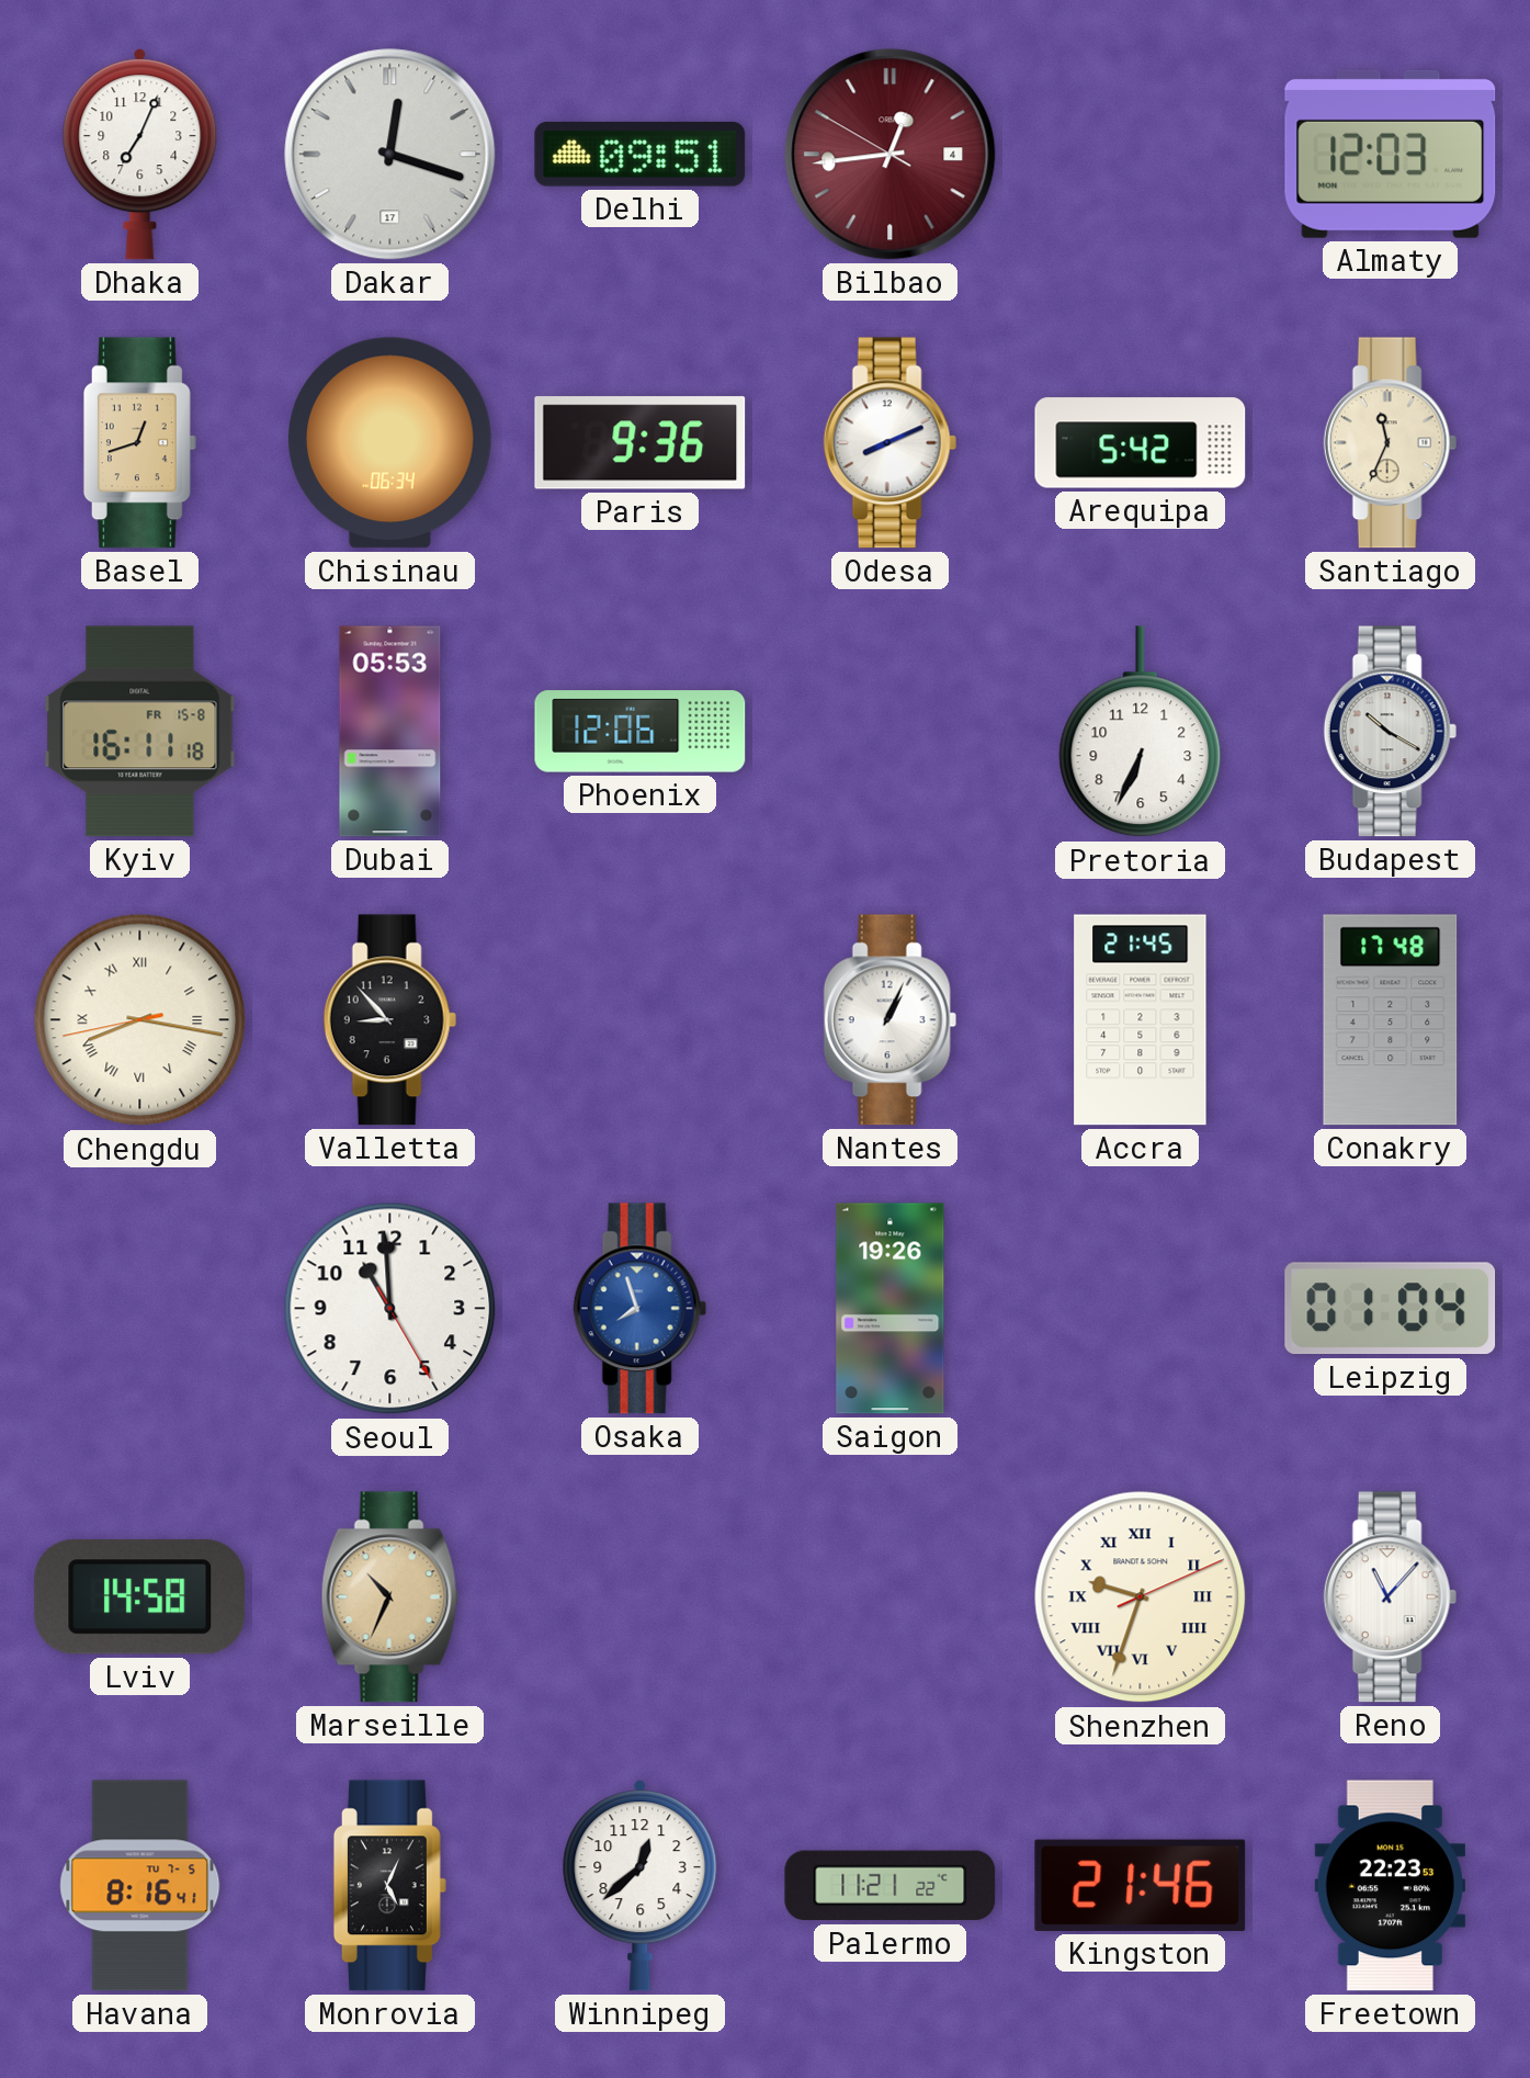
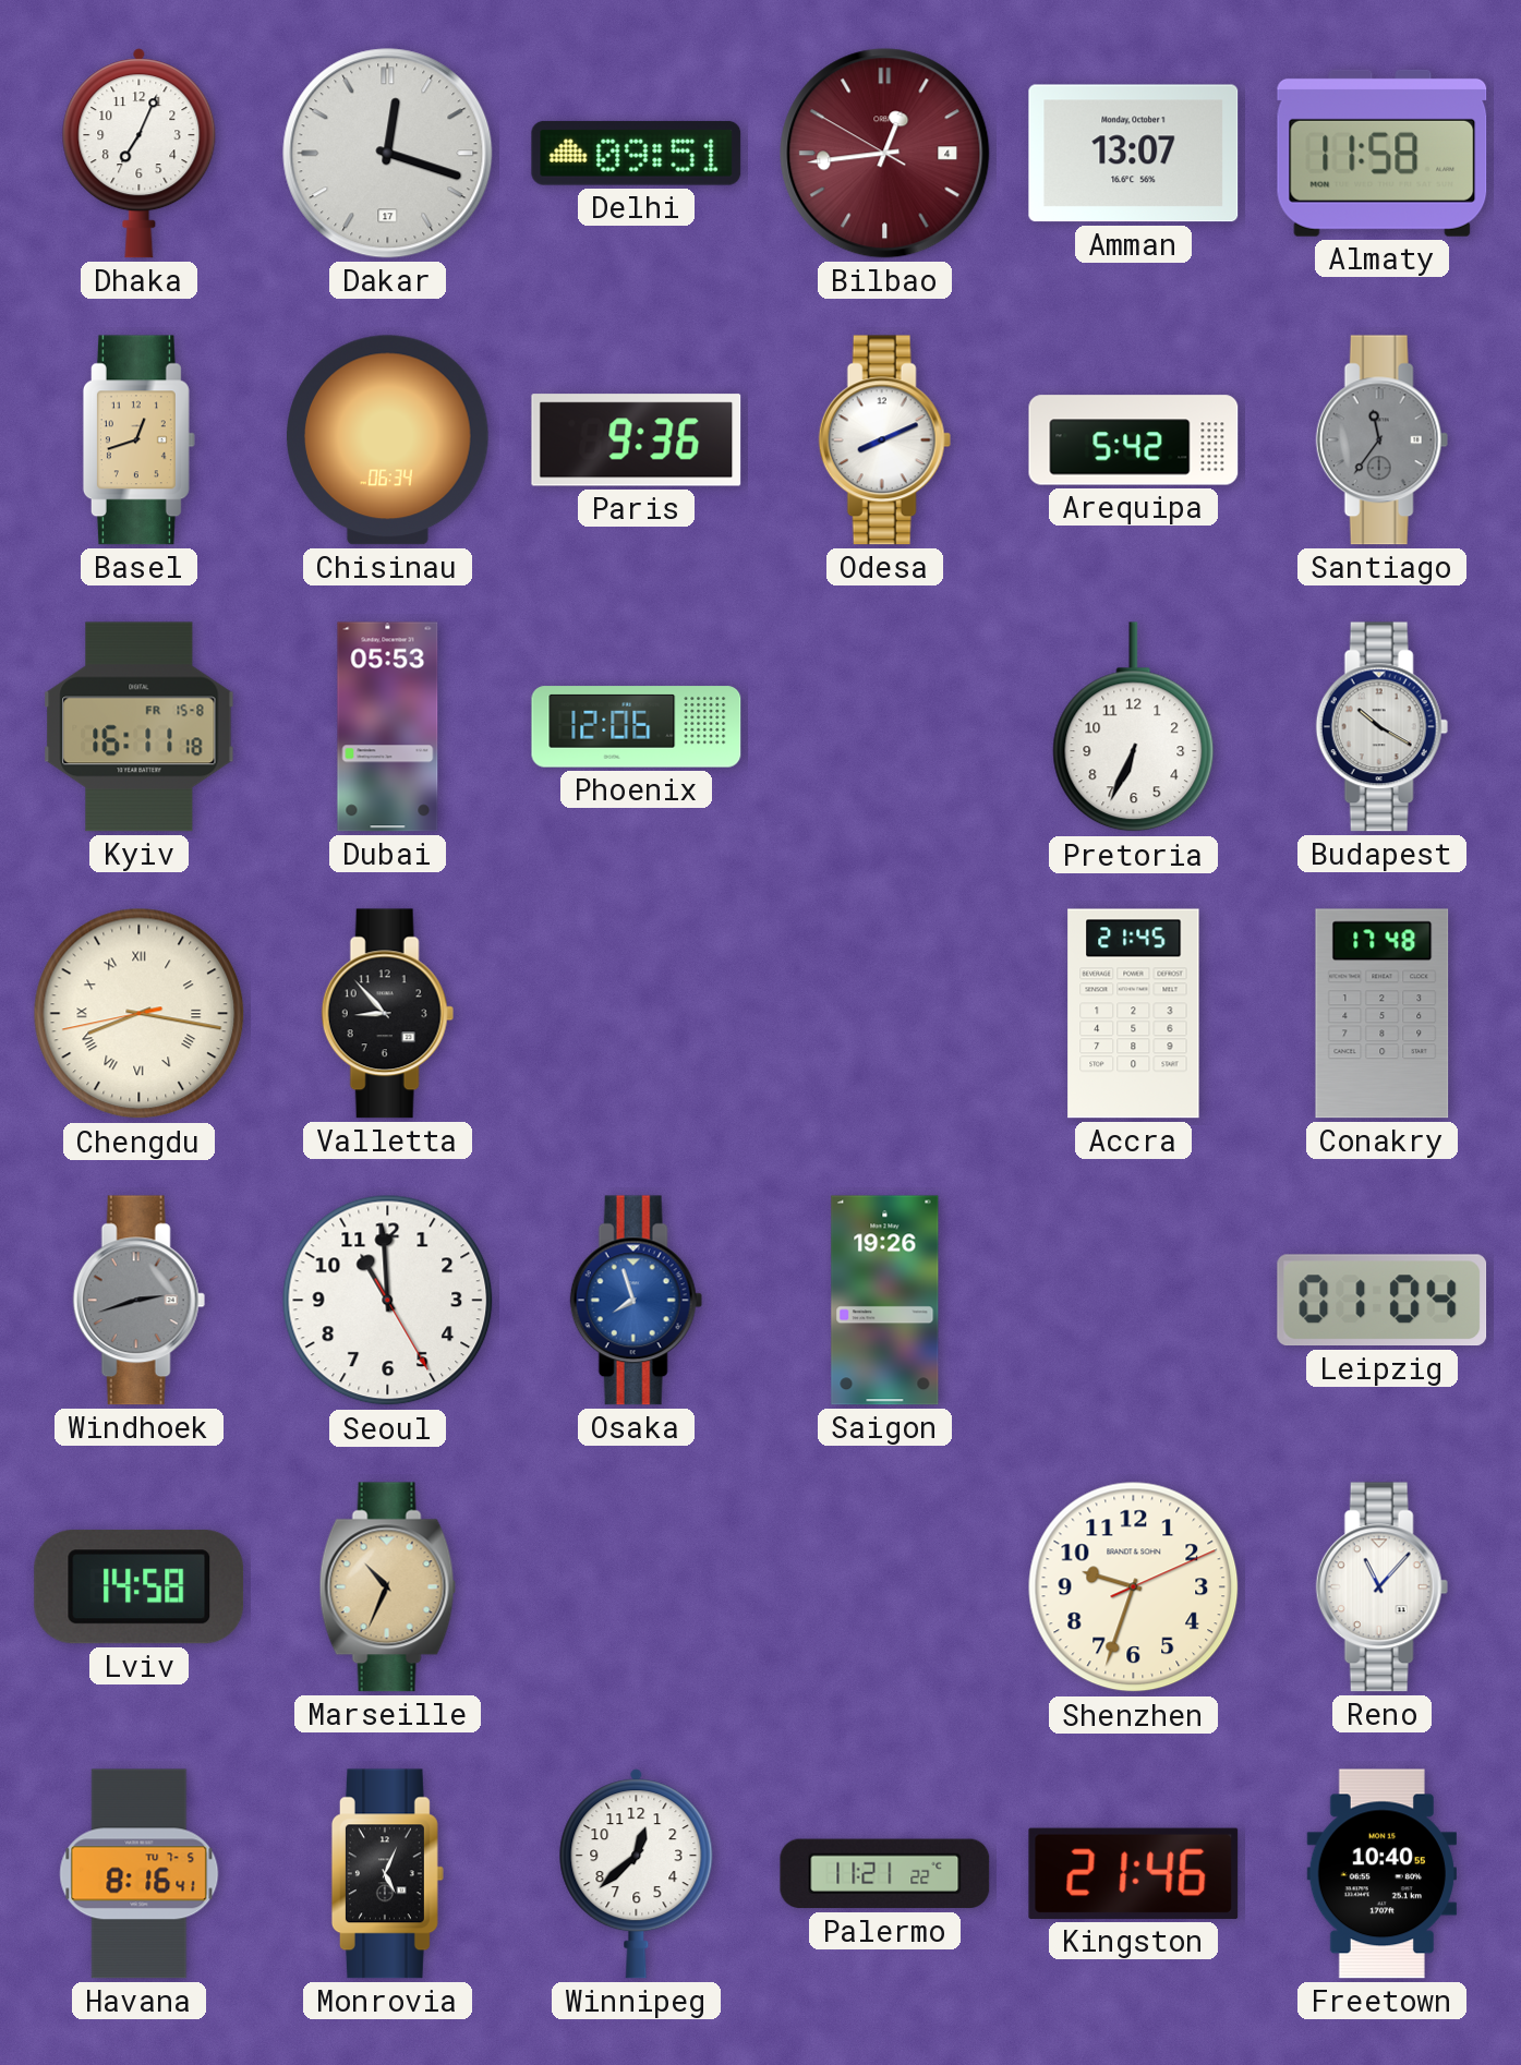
Amman: none -> 13:07 (1134, 154)
Almaty: 12:03 -> 11:58 (1383, 153)
Santiago: 11:34 -> 11:36 (1381, 440)
Santiago dial: cream -> grey (1381, 440)
Nantes: 1:04 -> none (889, 1020)
Windhoek: none -> 2:42 (138, 1301)
Shenzhen numerals: Roman -> Arabic (1134, 1587)
Freetown: 22:23 -> 10:40 (1381, 1874)
